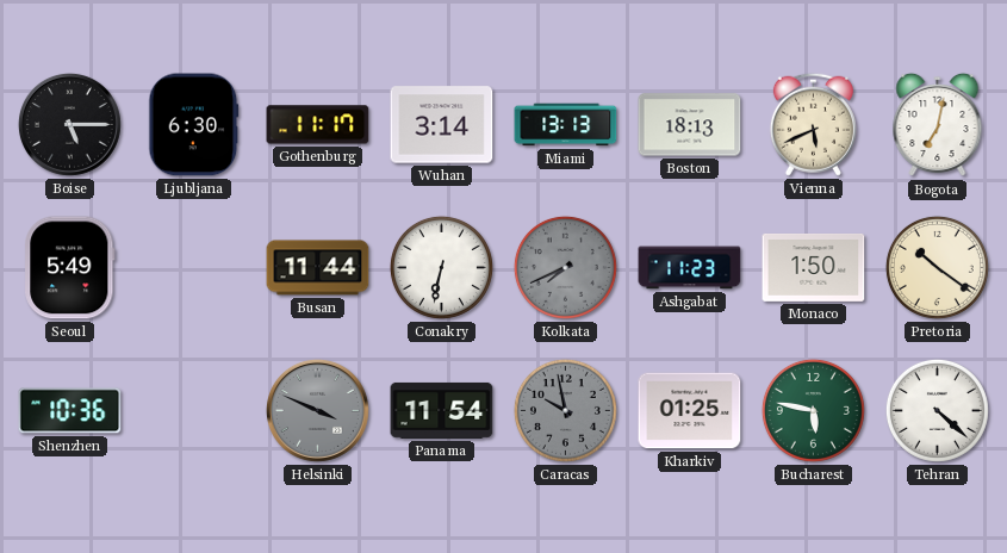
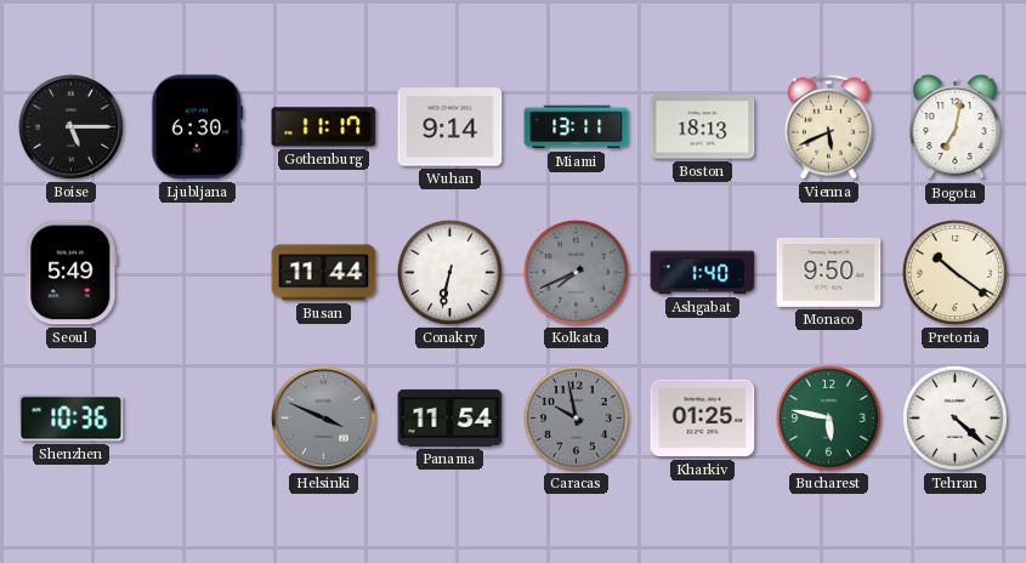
Wuhan: 3:14 -> 9:14 (450, 127)
Miami: 13:13 -> 13:11 (577, 127)
Ashgabat: 11:23 -> 1:40 (703, 273)
Monaco: 1:50 -> 9:50 (829, 272)
